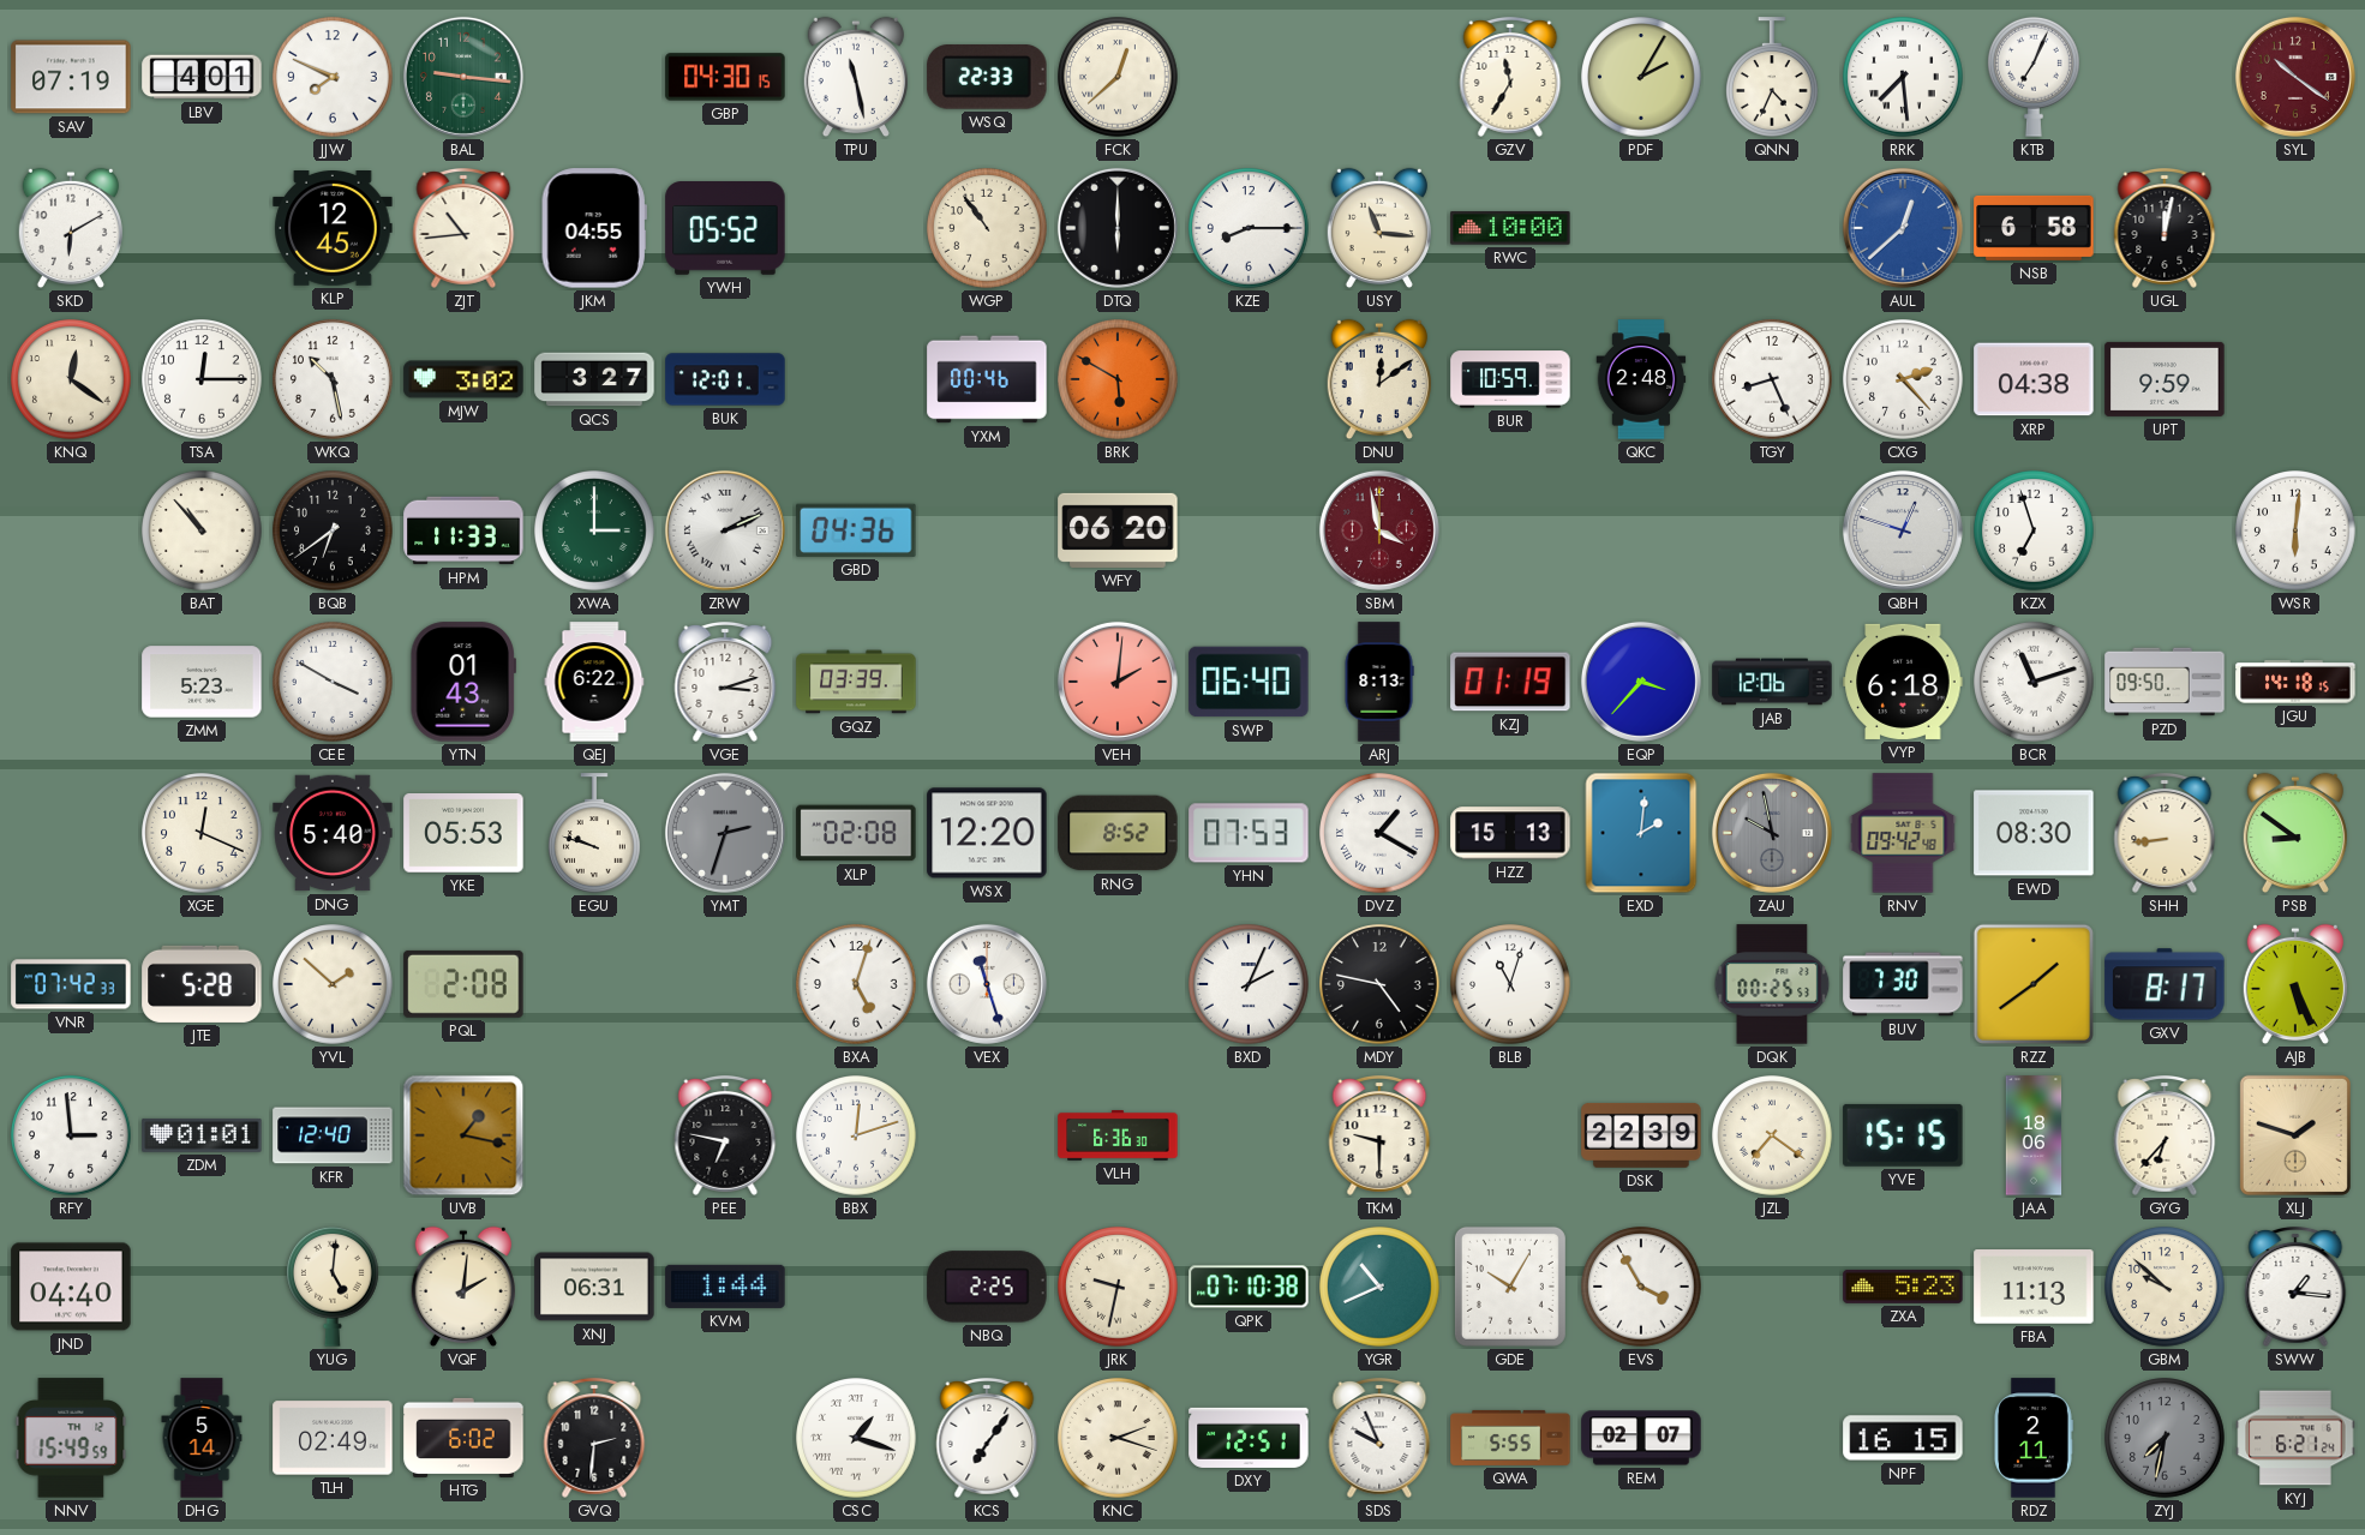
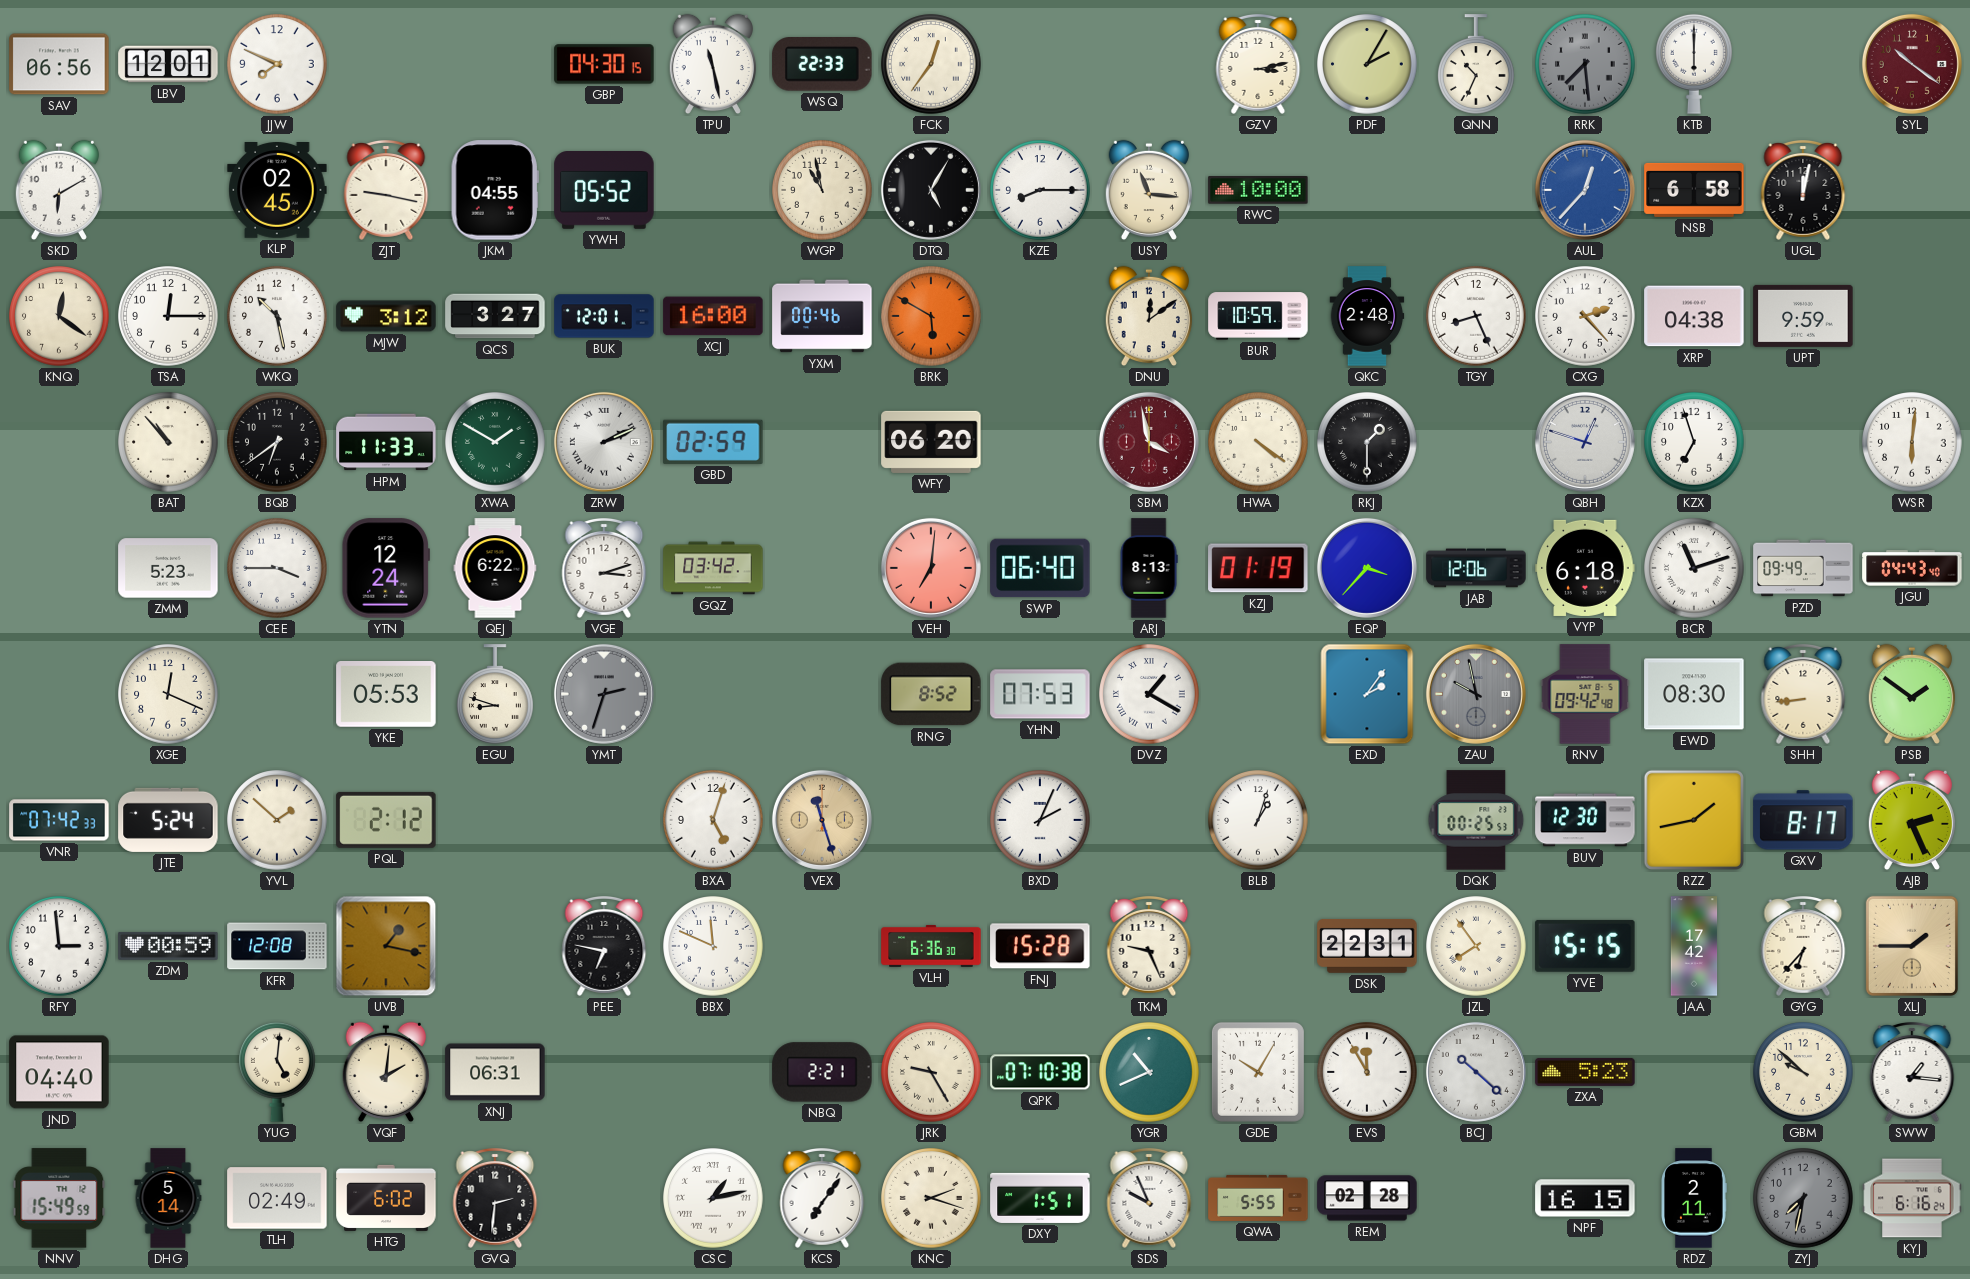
SAV: 07:19 -> 06:56 (59, 64)
LBV: 4:01 -> 12:01 (168, 64)
BAL: 9:16 -> none (463, 77)
FCK: 12:38 -> 12:36 (931, 64)
GZV: 11:35 -> 3:13 (1258, 65)
QNN: 4:34 -> 10:34 (1477, 64)
RRK dial: white -> grey (1585, 64)
KTB: 7:04 -> 6:00 (1695, 64)
KLP: 12:45 -> 02:45 (277, 191)
ZJT: 10:44 -> 9:17 (386, 191)
WGP: 10:54 -> 10:58 (822, 190)
DTQ: 6:00 -> 5:05 (931, 190)
AUL: 12:38 -> 12:37 (1585, 190)
MJW: 3:02 -> 3:12 (386, 316)
XCJ: none -> 16:00 (713, 316)
XWA: 3:00 -> 1:50 (495, 442)
GBD: 04:36 -> 02:59 (713, 442)
HWA: none -> 4:21 (1258, 442)
RKJ: none -> 1:30 (1367, 442)
CEE: 3:50 -> 3:45 (277, 568)
YTN: 01:43 -> 12:24 (386, 568)
GQZ: 03:39 -> 03:42 (713, 568)
VEH: 2:01 -> 7:01 (931, 568)
PZD: 09:50 -> 09:49 (1803, 568)
JGU: 14:18 -> 04:43 (1912, 568)
DNG: 5:40 -> none (333, 833)
EGU: 9:48 -> 8:48 (496, 694)
XLP: 02:08 -> none (856, 833)
WSX: 12:20 -> none (987, 833)
HZZ: 15:13 -> none (1510, 833)
EXD: 2:01 -> 2:06 (1367, 694)
PSB: 8:51 -> 1:51 (1911, 694)
JTE: 5:28 -> 5:24 (168, 820)
PQL: 2:08 -> 2:12 (386, 820)
VEX dial: white -> champagne (822, 820)
MDY: 4:47 -> none (1379, 984)
BLB: 11:03 -> 1:03 (1258, 820)
BUV: 7:30 -> 12:30 (1585, 820)
RZZ: 1:39 -> 1:43 (1694, 820)
AJB: 5:26 -> 2:26 (1911, 820)
ZDM: 01:01 -> 00:59 (168, 946)
KFR: 12:40 -> 12:08 (277, 946)
BBX: 12:12 -> 11:49 (713, 946)
FNJ: none -> 15:28 (1040, 946)
TKM: 9:30 -> 9:26 (1149, 947)
DSK: 22:39 -> 22:31 (1367, 946)
JZL: 7:21 -> 7:54 (1476, 946)
JAA: 18:06 -> 17:42 (1694, 946)
XLJ: 1:48 -> 1:45 (1912, 946)
KVM: 1:44 -> none (725, 1287)
NBQ: 2:25 -> 2:21 (822, 1072)
JRK: 9:32 -> 9:25 (931, 1072)
EVS: 3:55 -> 11:55 (1367, 1072)
BCJ: none -> 10:22 (1476, 1072)
FBA: 11:13 -> none (2034, 1287)
CSC: 1:18 -> 1:13 (713, 1198)
DXY: 12:51 -> 1:51 (1040, 1198)
REM: 02:07 -> 02:28 (1367, 1198)
KYJ: 6:21 -> 6:16 (1912, 1198)
